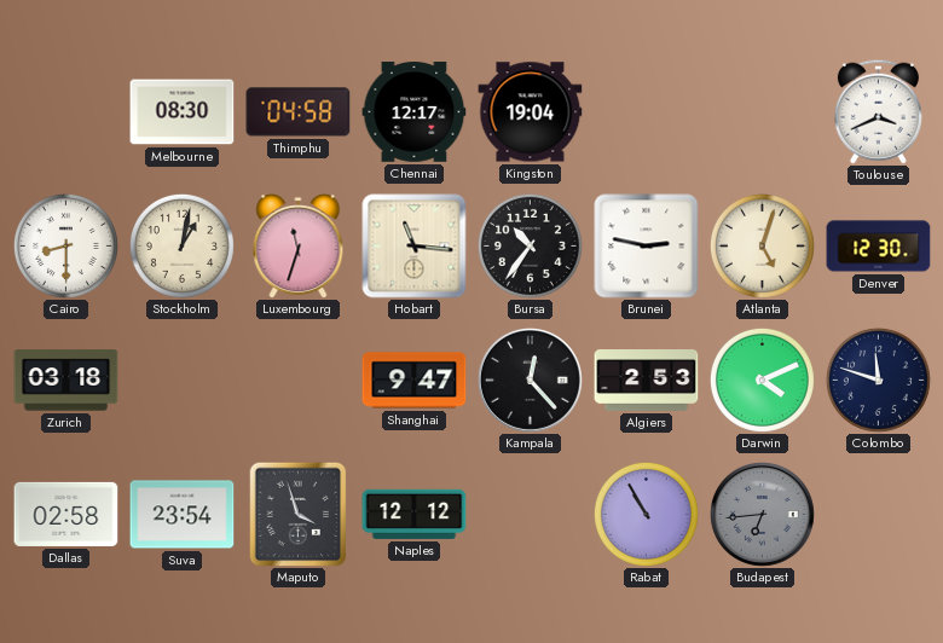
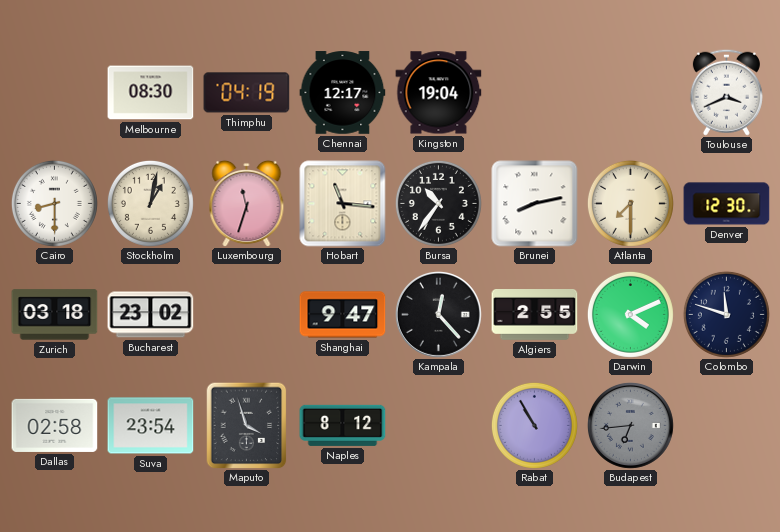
Thimphu: 04:58 -> 04:19 (247, 93)
Brunei: 2:47 -> 8:13 (535, 204)
Atlanta: 5:03 -> 7:30 (630, 203)
Bucharest: none -> 23:02 (151, 315)
Algiers: 2:53 -> 2:55 (535, 315)
Naples: 12:12 -> 8:12 (343, 425)
